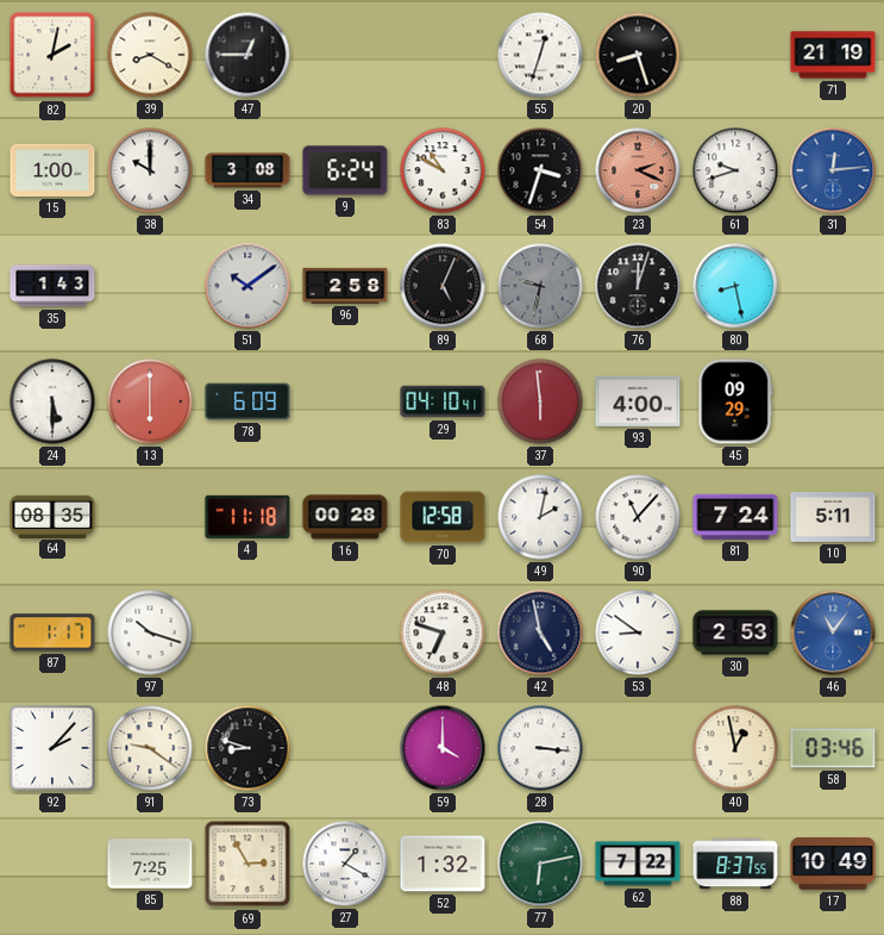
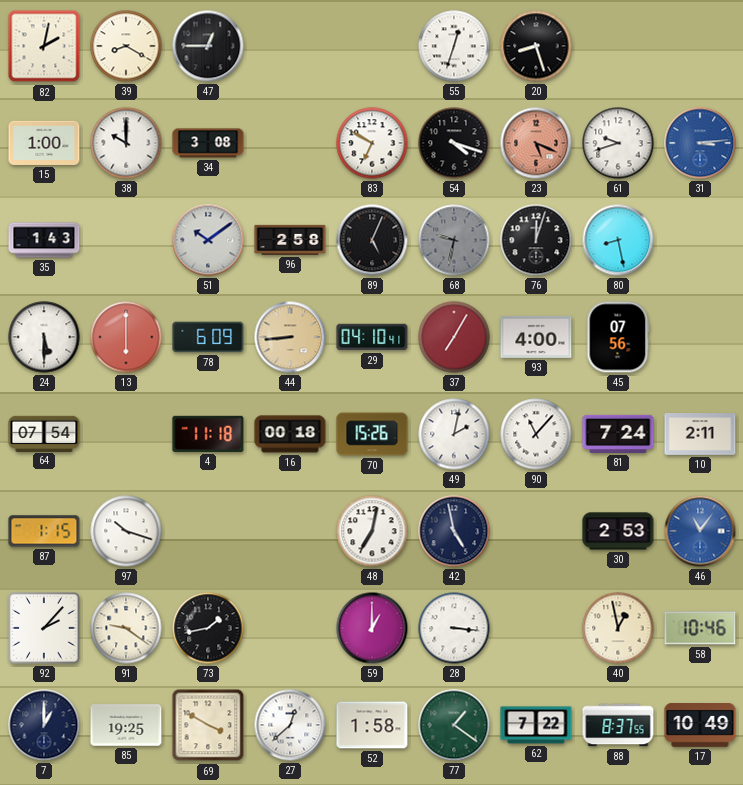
71: 21:19 -> none (833, 55)
9: 6:24 -> none (345, 170)
83: 10:50 -> 6:50 (372, 143)
54: 3:33 -> 4:18 (454, 143)
23: 2:19 -> 5:19 (536, 143)
31: 12:14 -> 3:14 (700, 143)
44: none -> 8:44 (290, 337)
37: 5:59 -> 7:05 (454, 337)
45: 09:29 -> 07:56 (618, 337)
64: 08:35 -> 07:54 (44, 433)
16: 00:28 -> 00:18 (290, 434)
70: 12:58 -> 15:26 (372, 434)
10: 5:11 -> 2:11 (700, 435)
87: 1:17 -> 1:15 (44, 531)
48: 6:48 -> 7:02 (372, 531)
53: 8:51 -> none (638, 632)
73: 8:48 -> 1:43 (208, 628)
59: 4:00 -> 1:00 (372, 628)
58: 03:46 -> 10:46 (700, 628)
7: none -> 1:00 (44, 725)
85: 7:25 -> 19:25 (126, 725)
69: 2:55 -> 3:50 (208, 725)
27: 1:20 -> 12:38 (290, 725)
52: 1:32 -> 1:58 (372, 725)
77: 6:13 -> 1:21 (454, 725)
